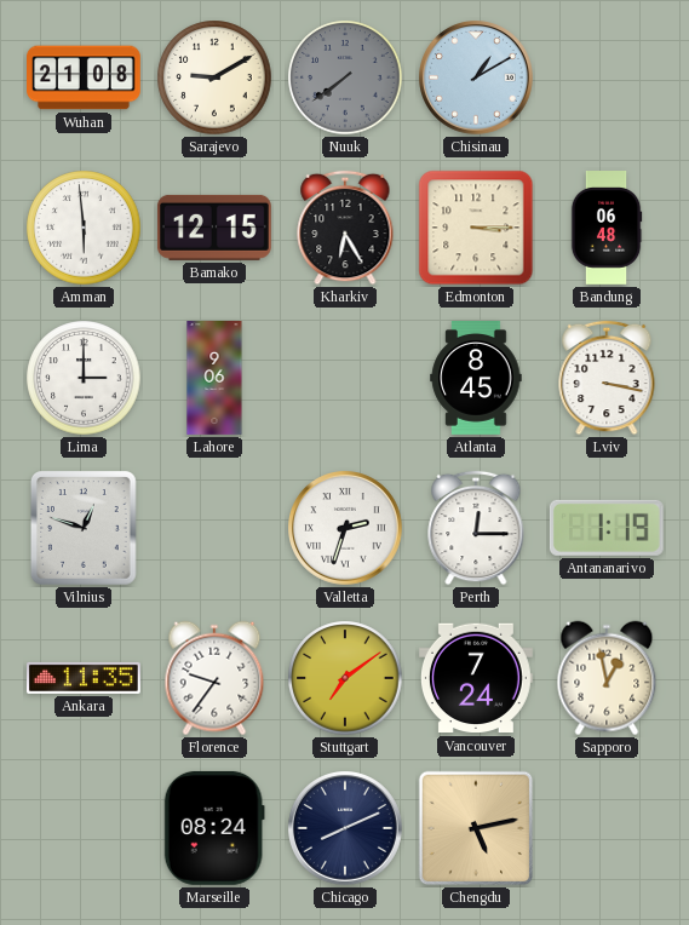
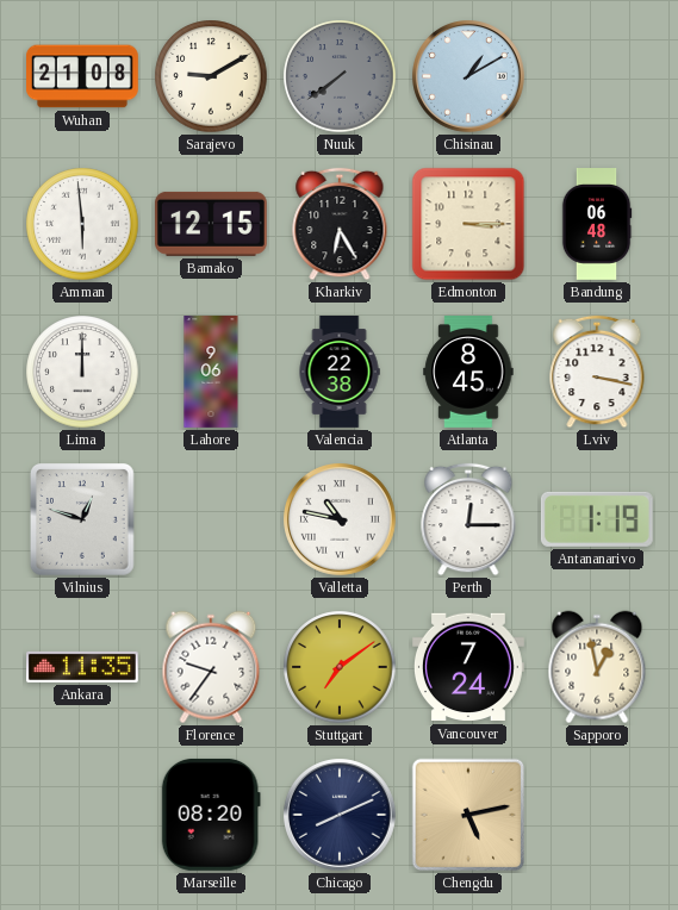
Lima: 3:00 -> 12:00 (82, 372)
Valencia: none -> 22:38 (340, 373)
Valletta: 2:33 -> 10:47 (341, 521)
Marseille: 08:24 -> 08:20 (211, 815)
